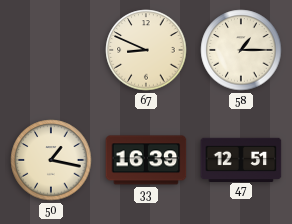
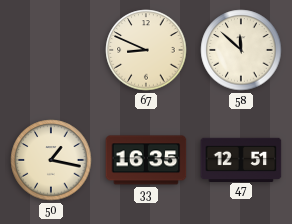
58: 1:15 -> 11:52 (241, 50)
33: 16:39 -> 16:35 (146, 160)
